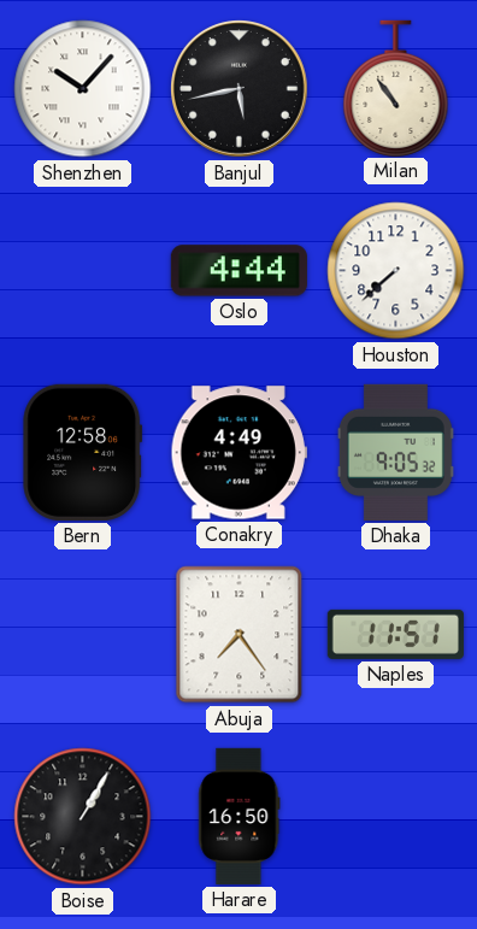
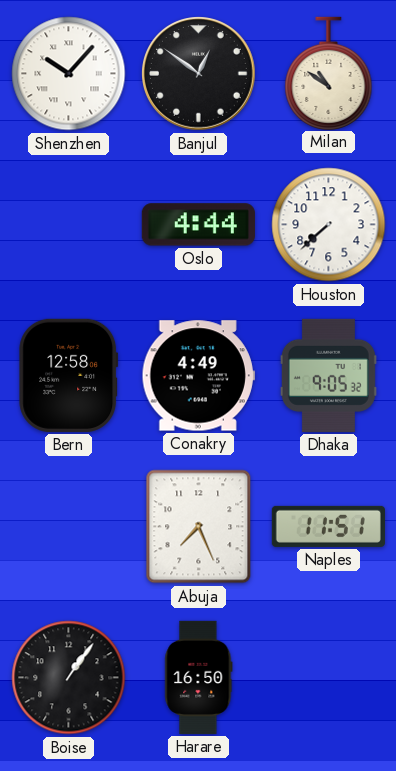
Banjul: 5:43 -> 12:51 (199, 74)
Milan: 10:54 -> 10:51 (329, 73)
Abuja: 7:24 -> 7:26 (199, 527)
Boise: 1:05 -> 1:06 (69, 678)
